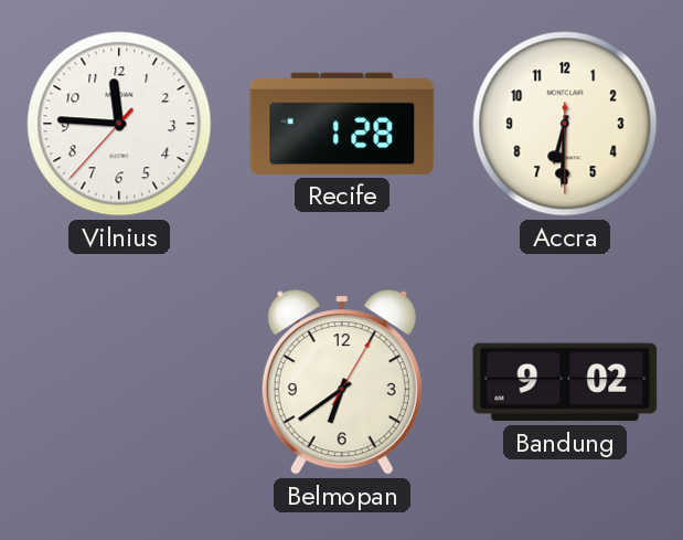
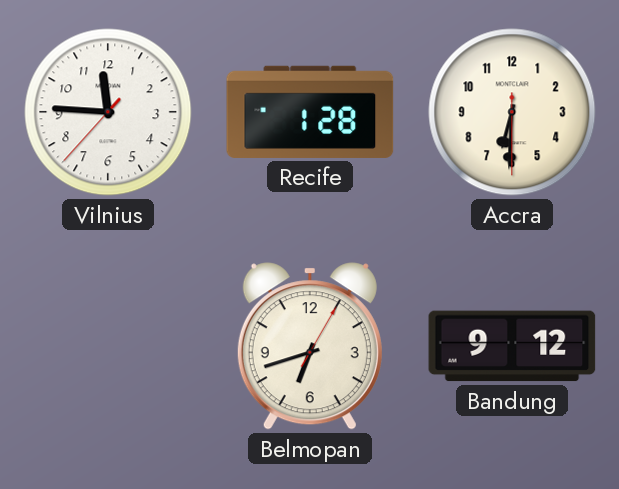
Belmopan: 6:39 -> 6:42 (310, 346)
Bandung: 9:02 -> 9:12 (512, 346)
